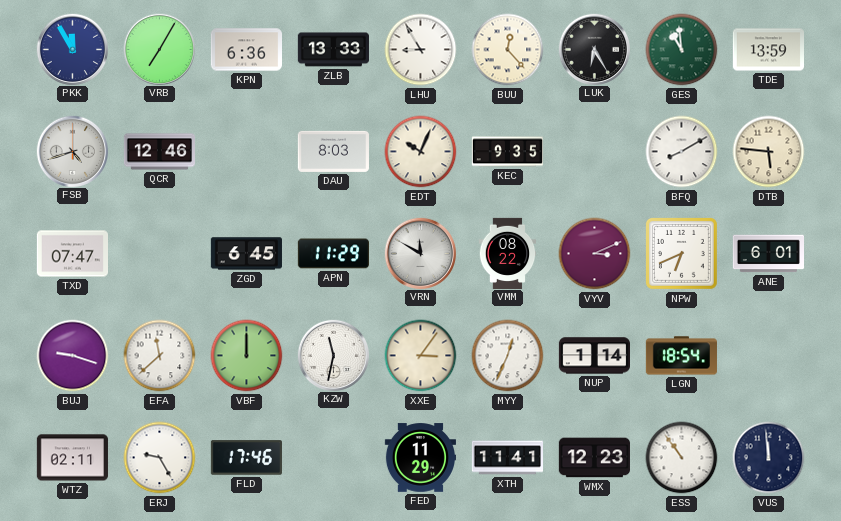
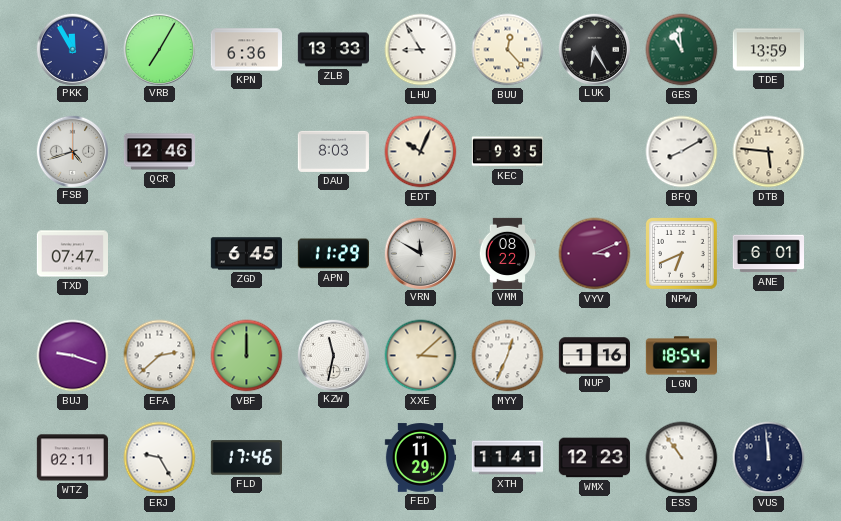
EFA: 11:38 -> 2:38 (160, 356)
XXE: 3:06 -> 3:08 (421, 356)
NUP: 1:14 -> 1:16 (594, 356)
